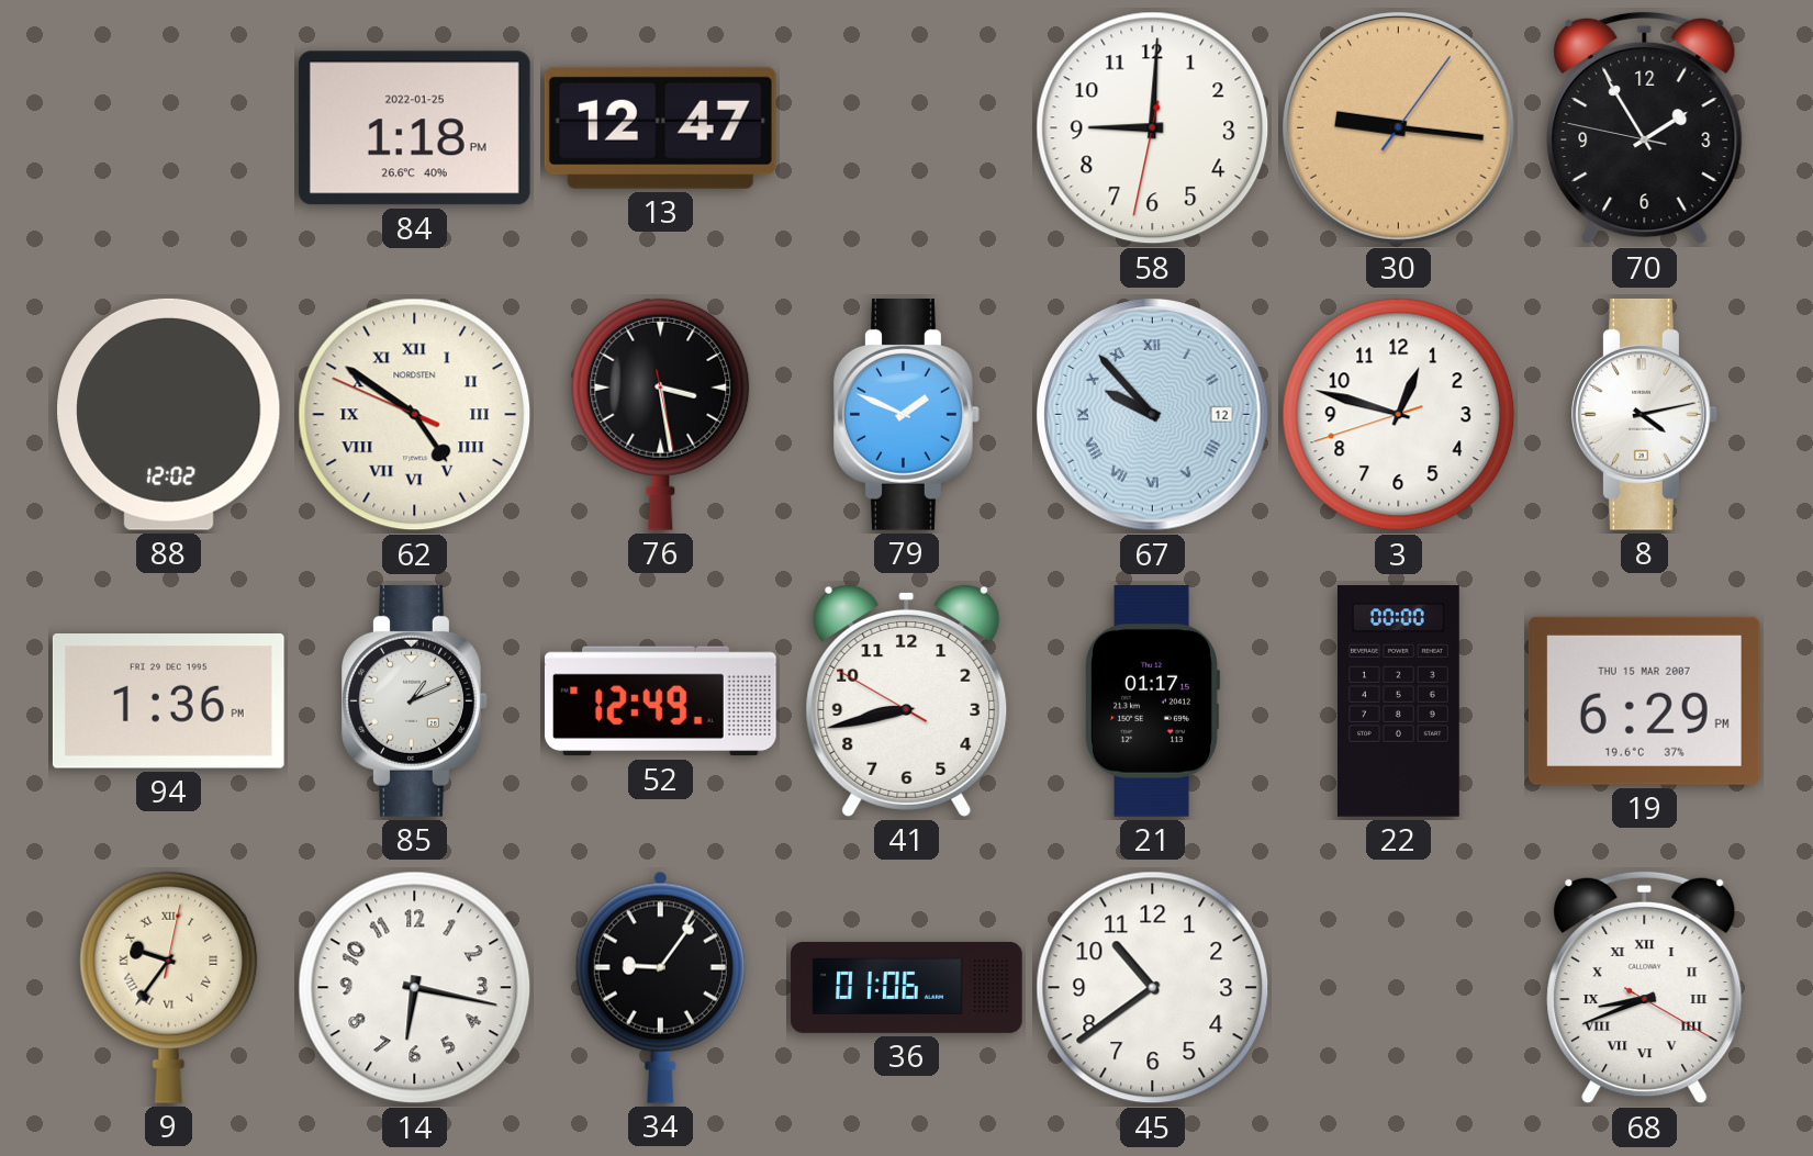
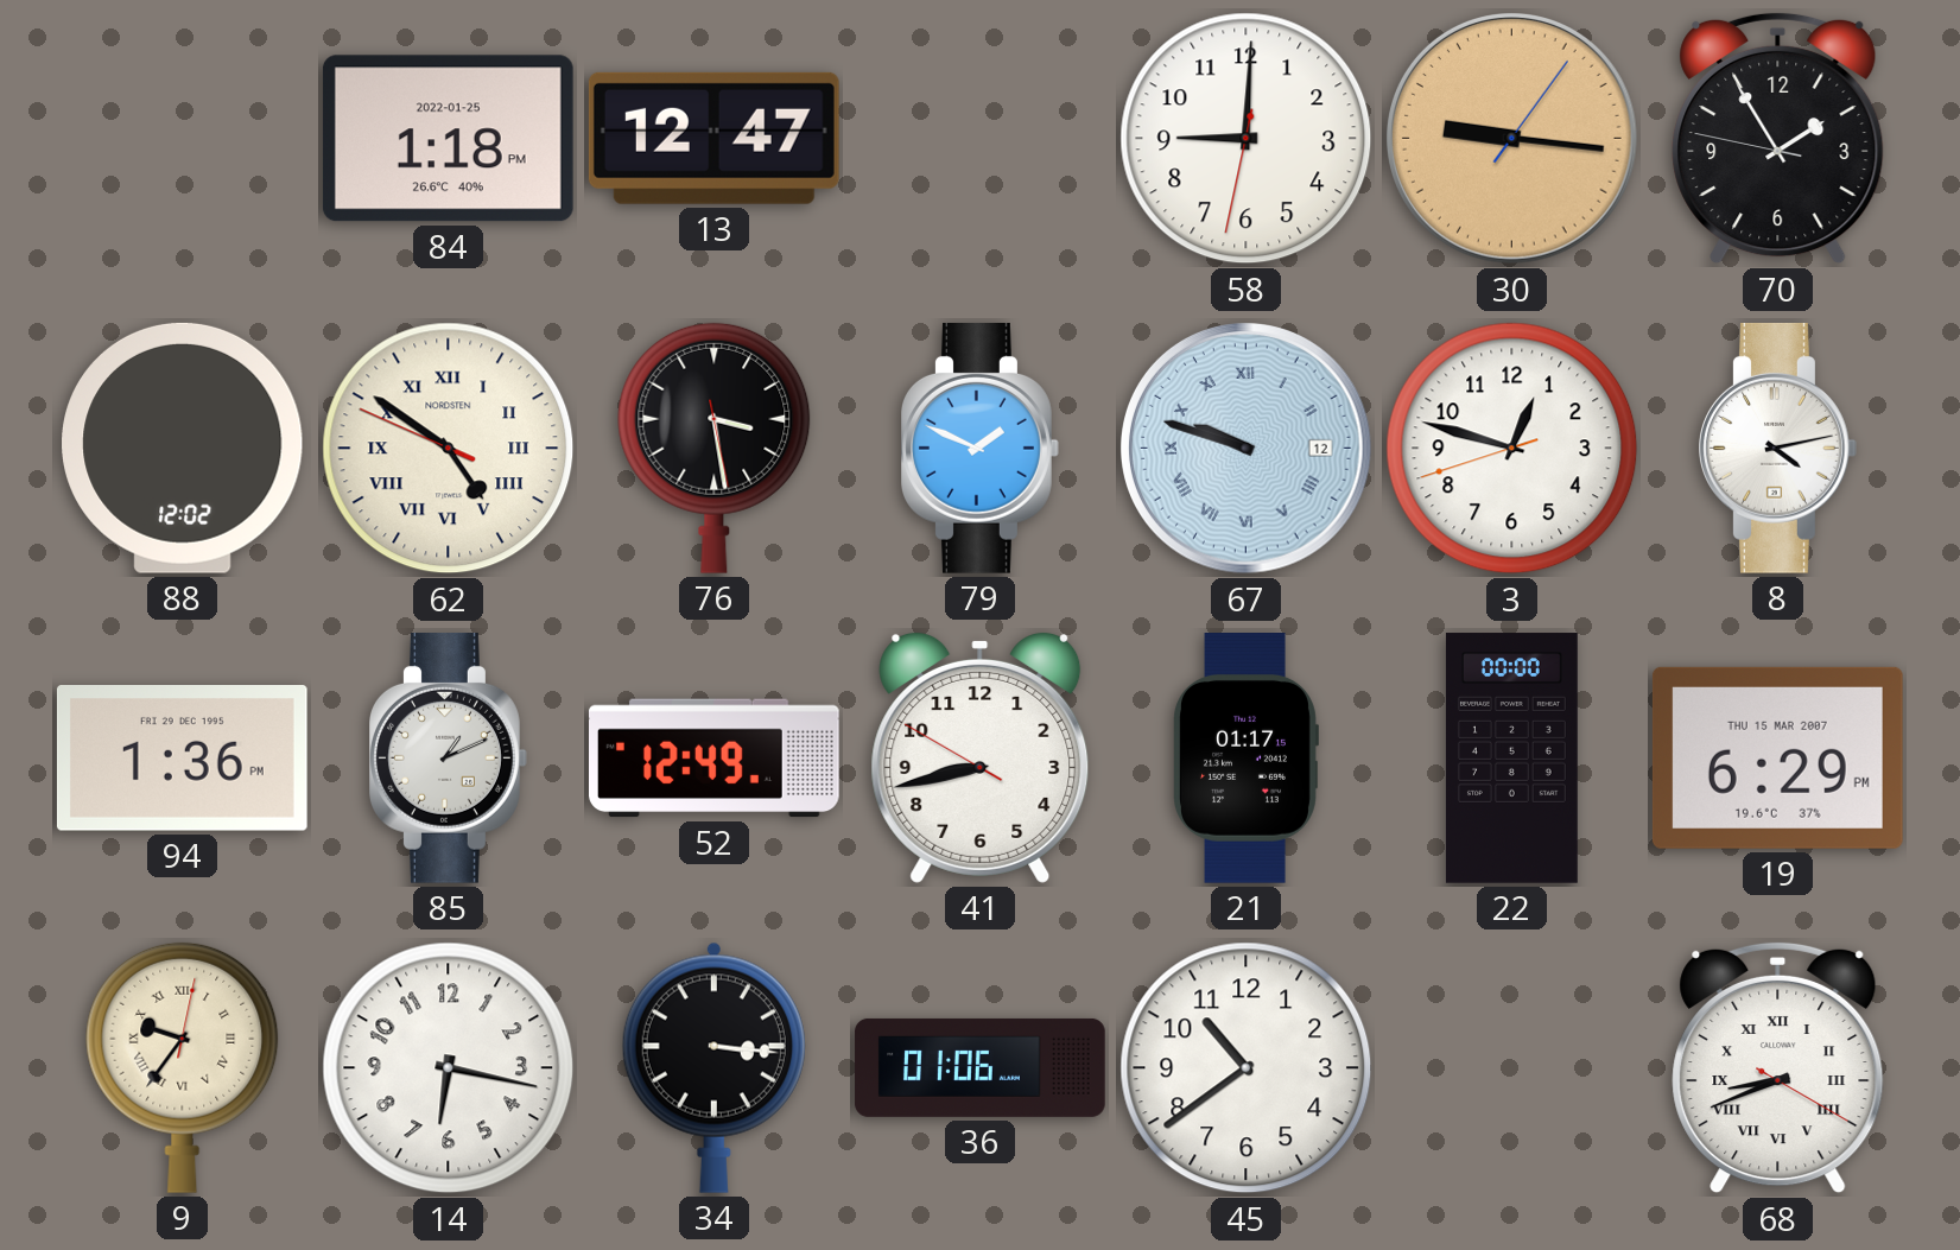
67: 9:53 -> 9:48 (1247, 449)
34: 9:06 -> 3:16 (713, 1067)
